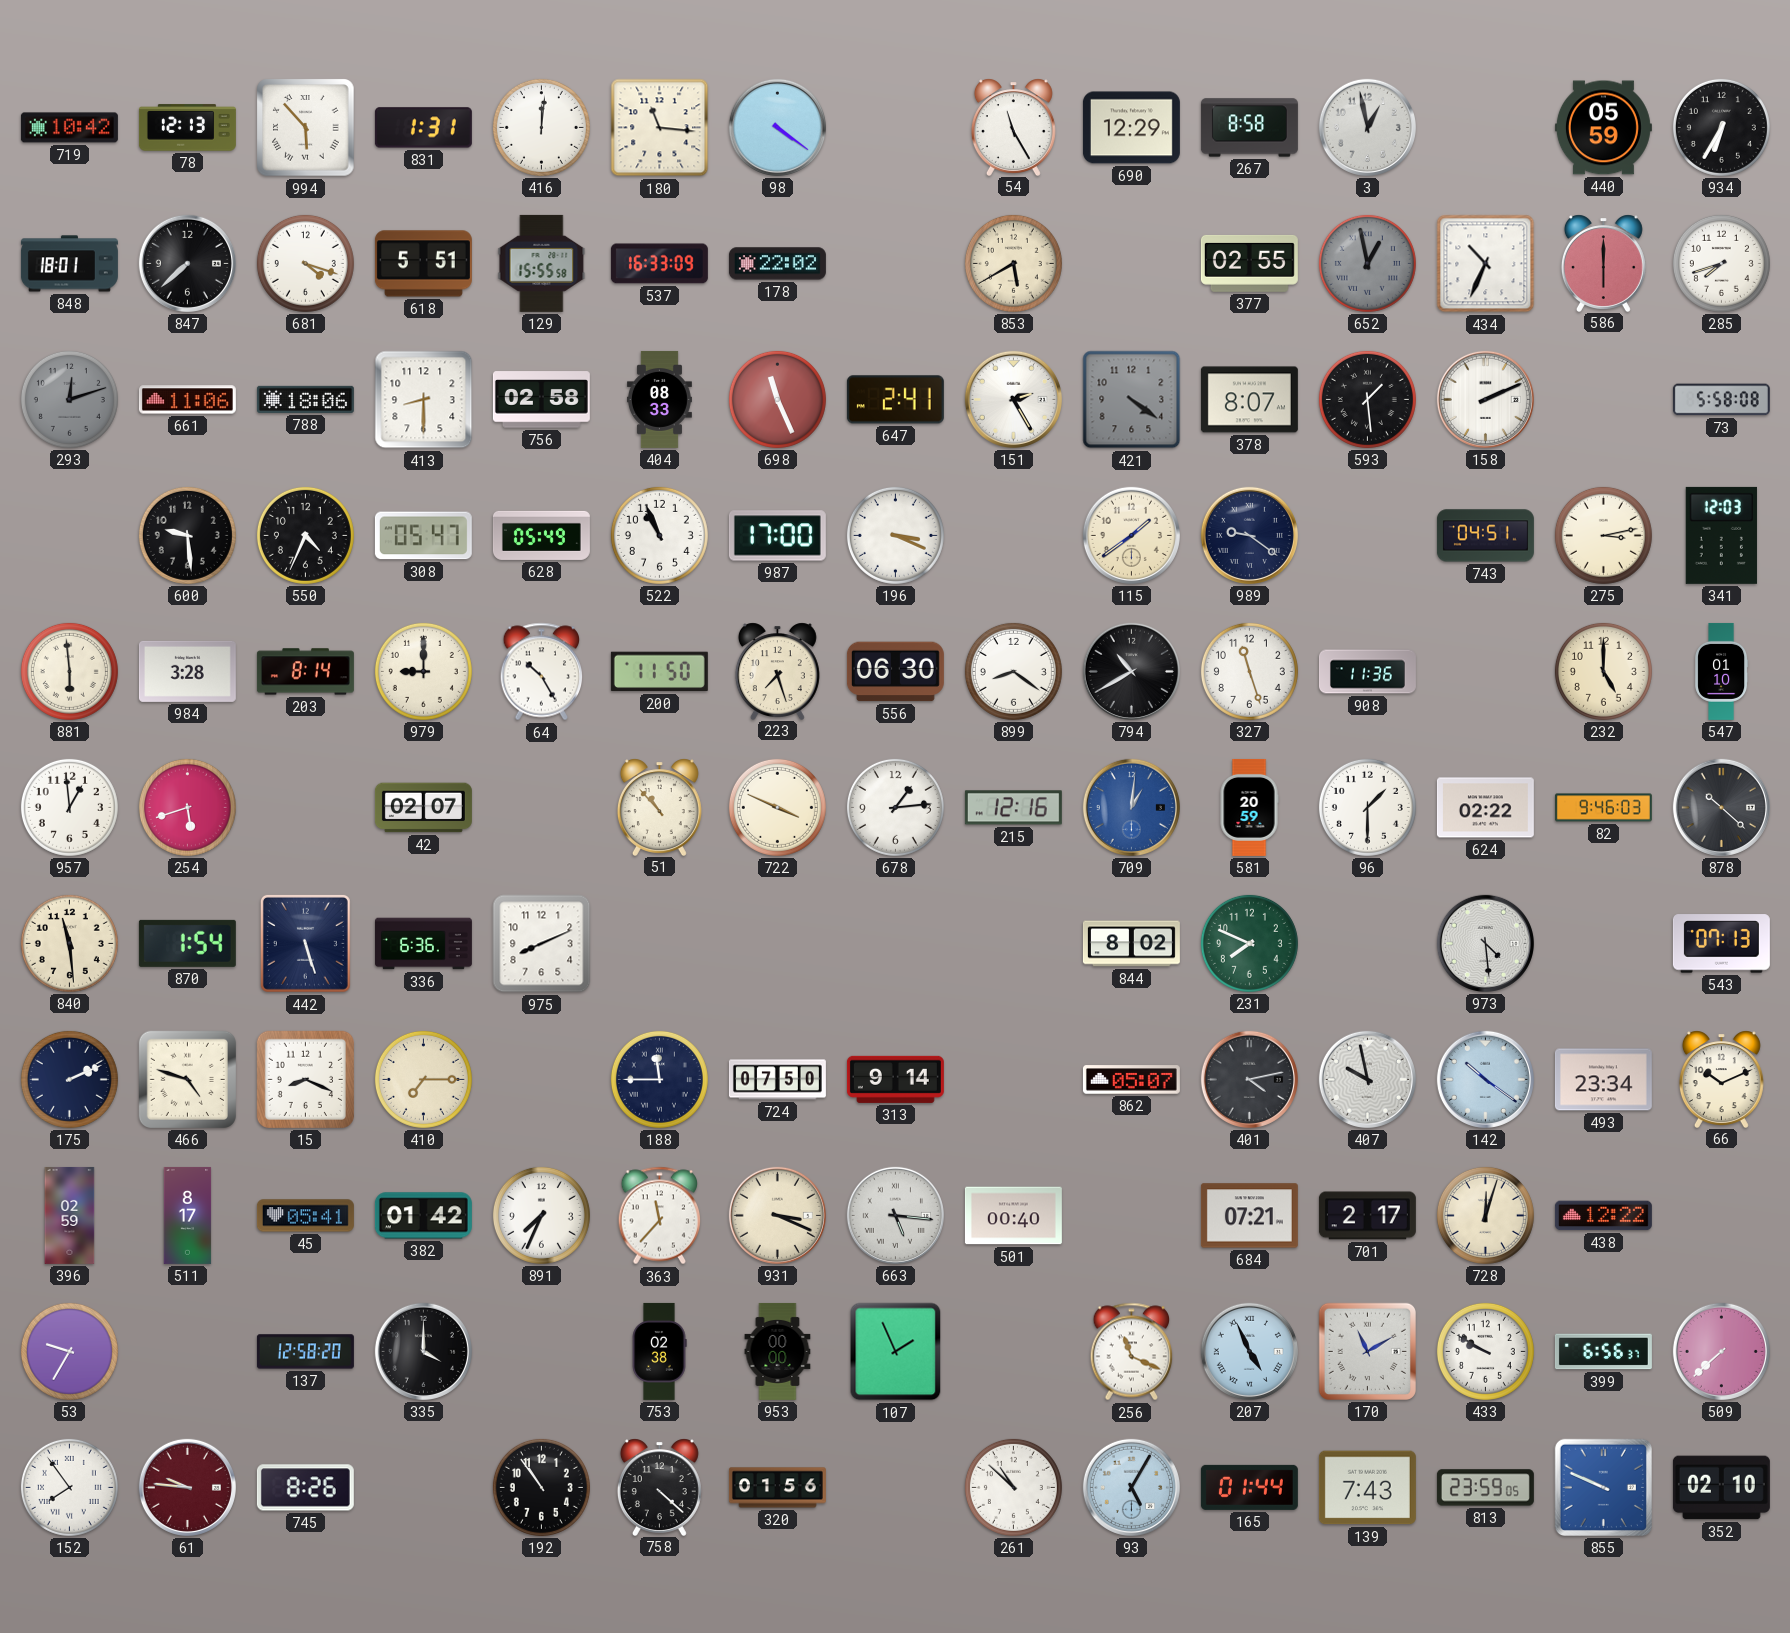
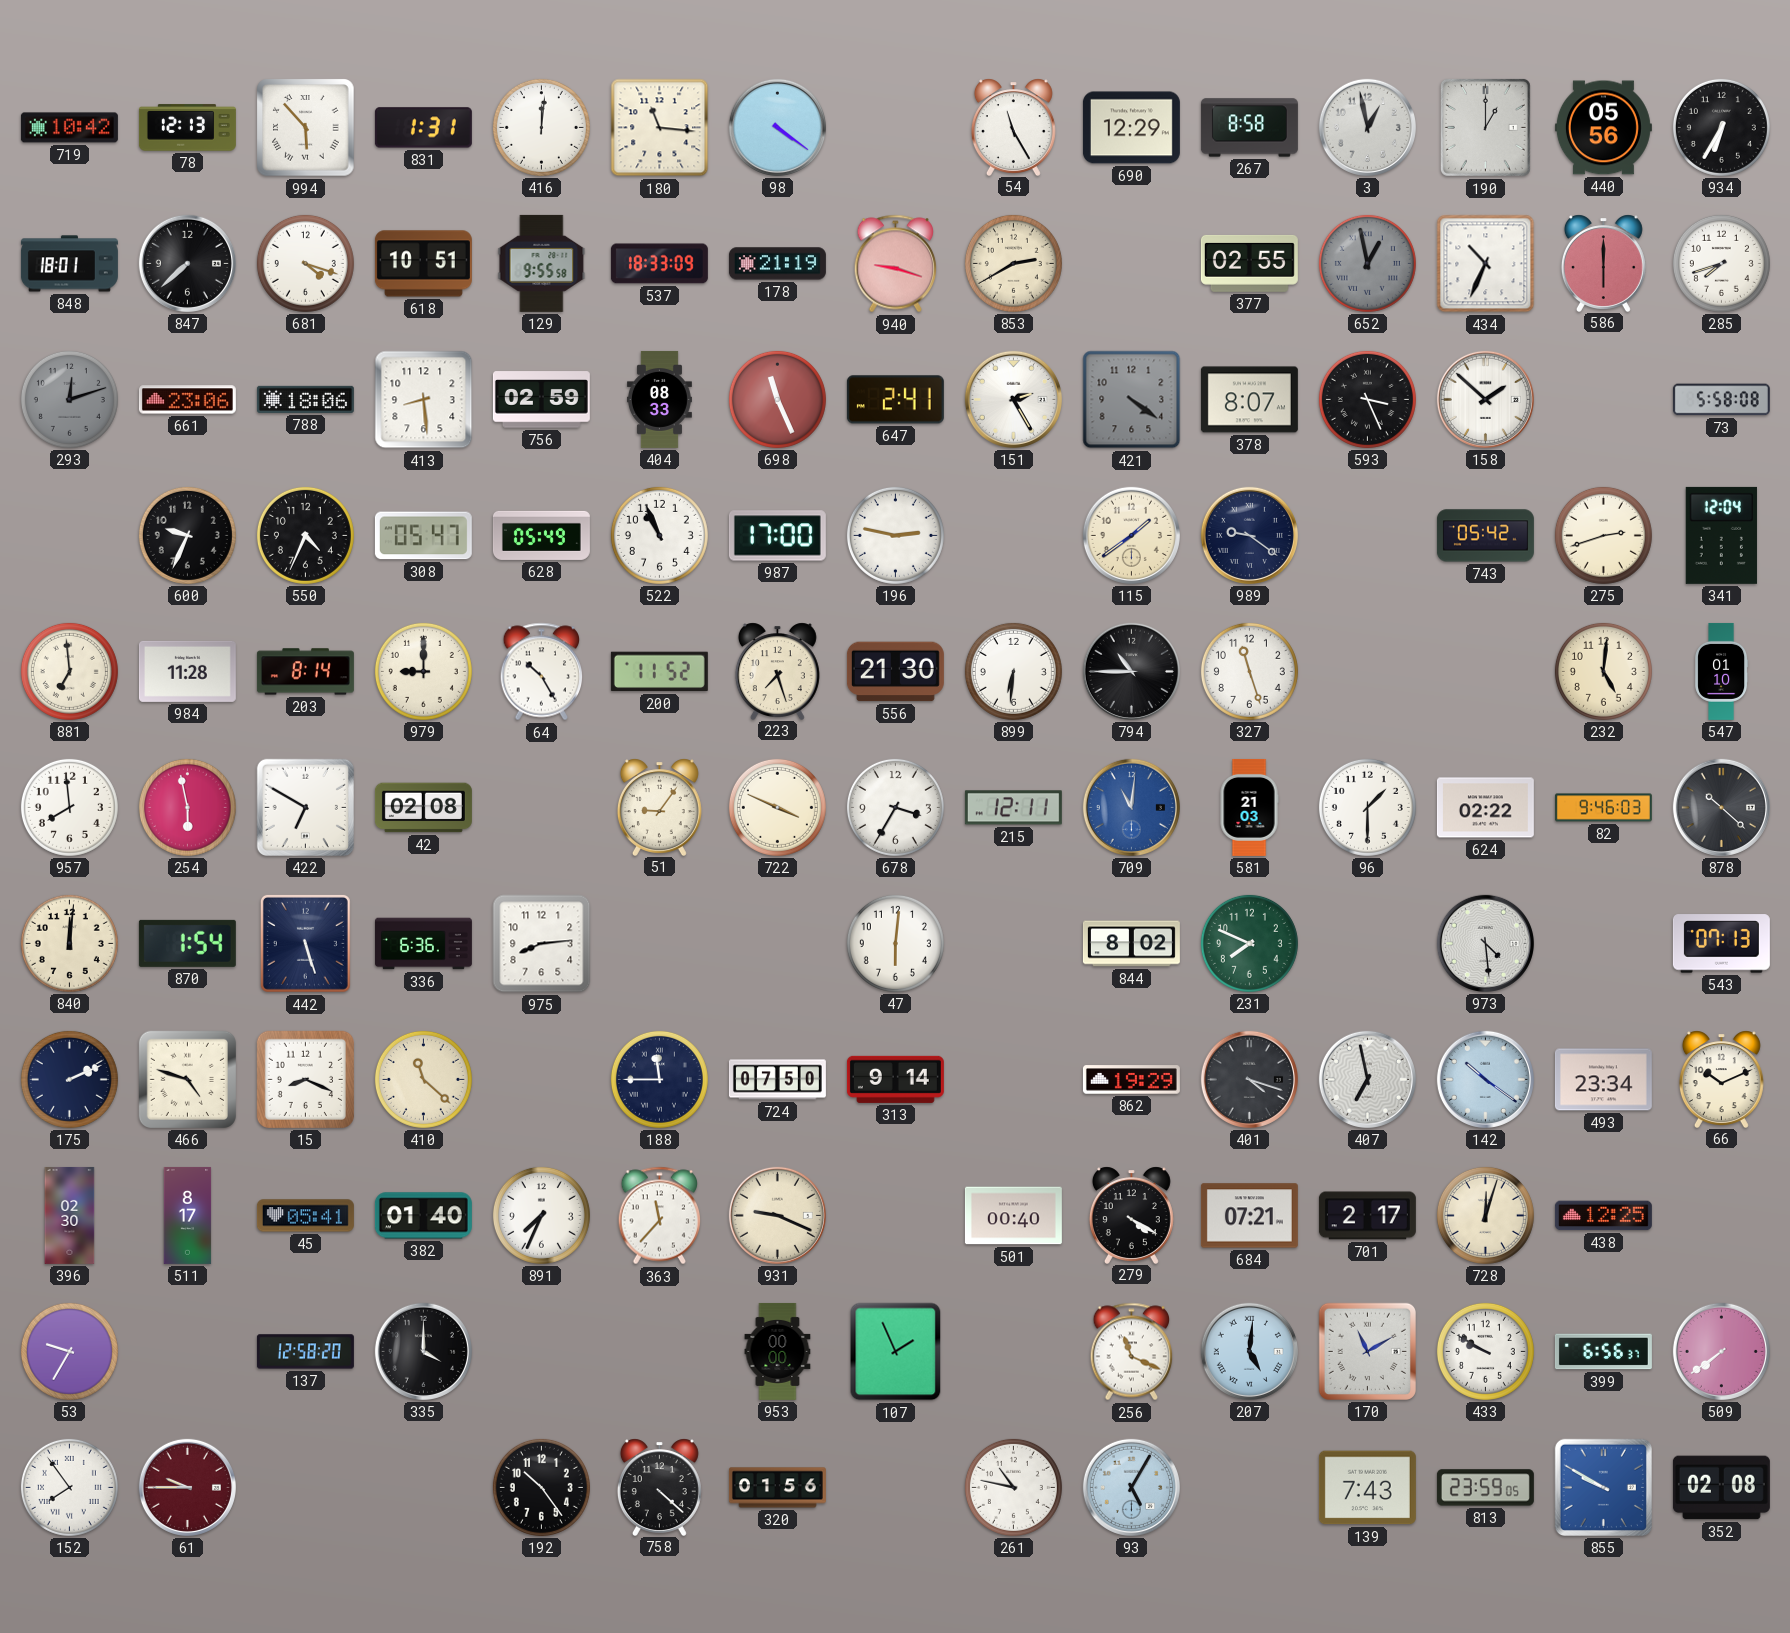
190: none -> 1:00 (1485, 127)
440: 05:59 -> 05:56 (1603, 128)
618: 5:51 -> 10:51 (423, 264)
129: 15:55 -> 9:55 (542, 263)
537: 16:33 -> 18:33 (659, 264)
178: 22:02 -> 21:19 (777, 264)
940: none -> 9:18 (896, 264)
853: 5:40 -> 2:40 (1013, 263)
661: 11:06 -> 23:06 (187, 400)
413: 8:30 -> 8:29 (424, 400)
756: 02:58 -> 02:59 (541, 400)
593: 1:29 -> 3:26 (1367, 399)
158: 2:11 -> 1:52 (1485, 399)
600: 9:29 -> 9:34 (187, 535)
196: 3:19 -> 2:47 (895, 535)
743: 04:51 -> 05:42 (1485, 536)
275: 3:13 -> 2:42 (1603, 535)
341: 12:03 -> 12:04 (1721, 535)
881: 5:59 -> 6:59 (69, 671)
984: 3:28 -> 11:28 (187, 671)
200: 11:50 -> 11:52 (659, 672)
556: 06:30 -> 21:30 (895, 672)
899: 8:21 -> 6:31 (1013, 671)
794: 10:40 -> 10:45 (1131, 671)
908: 11:36 -> none (1367, 672)
232: 5:00 -> 5:01 (1603, 671)
957: 12:59 -> 7:59 (69, 807)
254: 5:42 -> 5:58 (187, 807)
422: none -> 6:50 (305, 807)
42: 02:07 -> 02:08 (423, 808)
51: 10:53 -> 9:06 (659, 807)
678: 1:14 -> 3:35 (895, 807)
215: 12:16 -> 12:11 (1013, 808)
709: 1:01 -> 11:01 (1131, 807)
581: 20:59 -> 21:03 (1249, 807)
840: 11:29 -> 12:01 (69, 943)
975: 8:11 -> 8:14 (542, 944)
47: none -> 6:01 (895, 943)
410: 7:15 -> 11:22 (423, 1079)
862: 05:07 -> 19:29 (1131, 1080)
401: 4:13 -> 4:18 (1249, 1079)
407: 9:58 -> 6:58 (1367, 1079)
396: 02:59 -> 02:30 (70, 1215)
382: 01:42 -> 01:40 (423, 1216)
931: 3:19 -> 9:19 (777, 1215)
663: 5:16 -> none (895, 1215)
279: none -> 4:20 (1131, 1215)
438: 12:22 -> 12:25 (1603, 1216)
753: 02:38 -> none (659, 1351)
207: 4:56 -> 5:01 (1249, 1351)
509: 7:38 -> 7:39 (1721, 1351)
61: 9:46 -> 9:45 (187, 1487)
745: 8:26 -> none (305, 1488)
192: 10:54 -> 10:24 (541, 1487)
261: 10:52 -> 10:47 (1013, 1487)
165: 01:44 -> none (1249, 1487)
855: 9:49 -> 9:50 (1603, 1487)
352: 02:10 -> 02:08 (1721, 1488)
